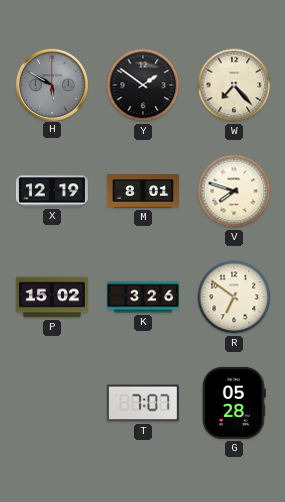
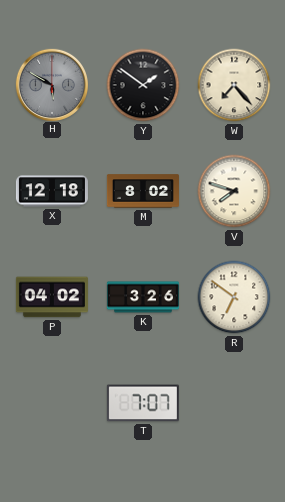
X: 12:19 -> 12:18 (52, 191)
M: 8:01 -> 8:02 (143, 191)
P: 15:02 -> 04:02 (52, 297)
G: 05:28 -> none (234, 403)
